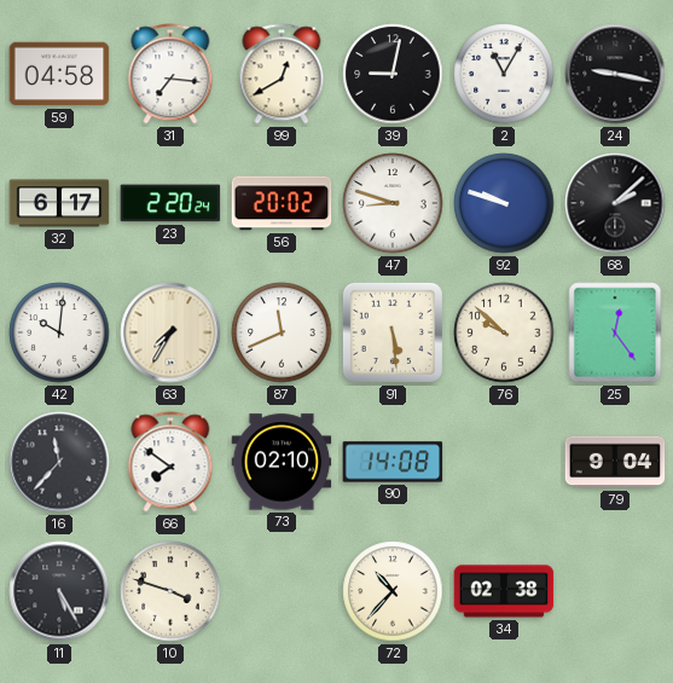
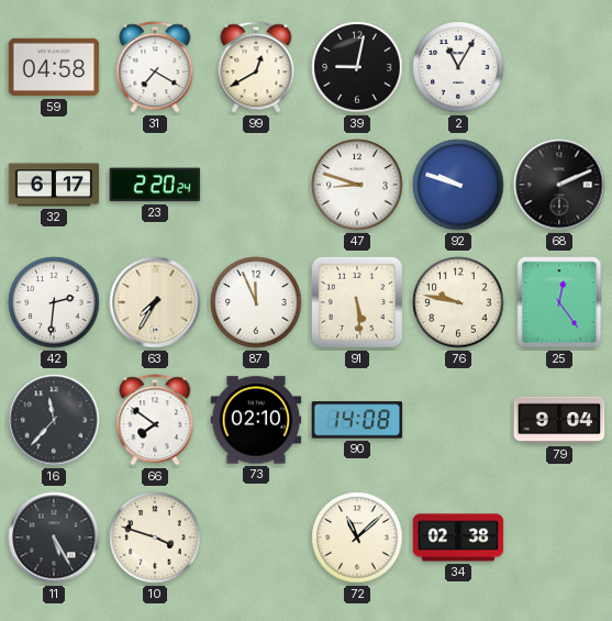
31: 7:16 -> 7:20 (155, 67)
24: 9:17 -> none (615, 74)
56: 20:02 -> none (282, 203)
68: 2:08 -> 2:11 (559, 185)
42: 10:01 -> 2:31 (54, 302)
87: 11:41 -> 11:56 (256, 302)
76: 9:52 -> 9:47 (458, 302)
72: 10:37 -> 11:08 (357, 537)
